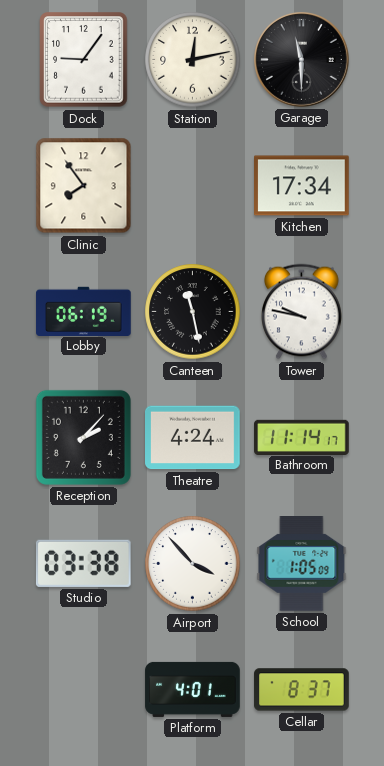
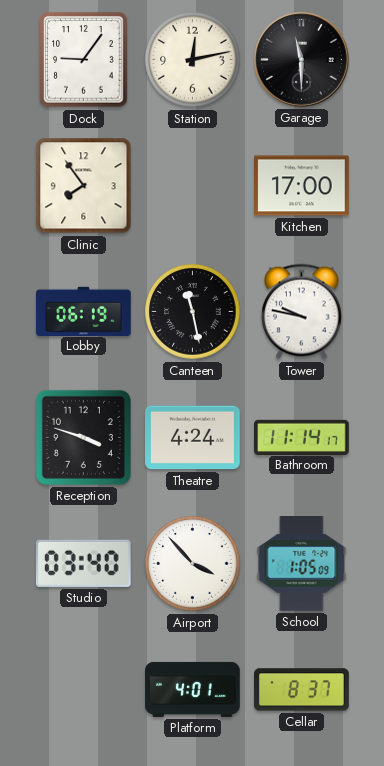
Kitchen: 17:34 -> 17:00 (302, 186)
Reception: 2:07 -> 3:48 (83, 437)
Studio: 03:38 -> 03:40 (83, 563)
